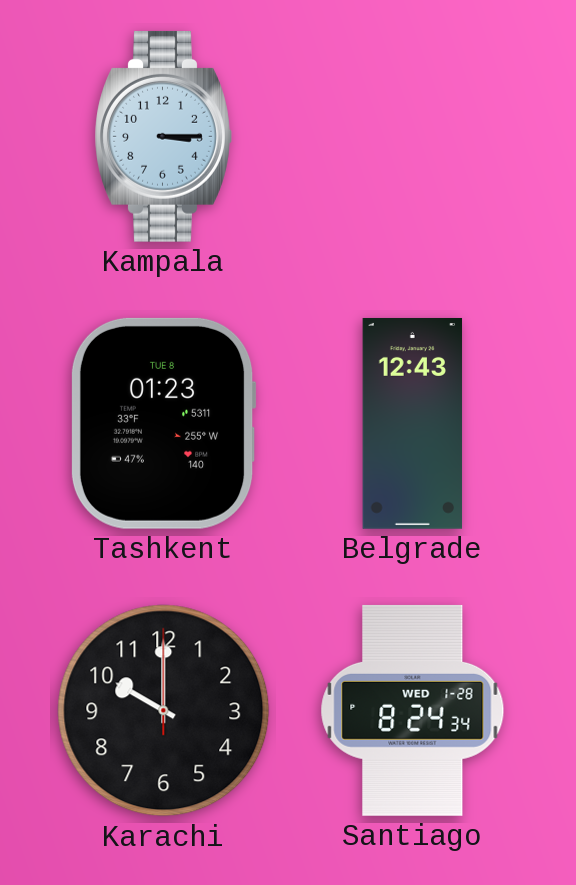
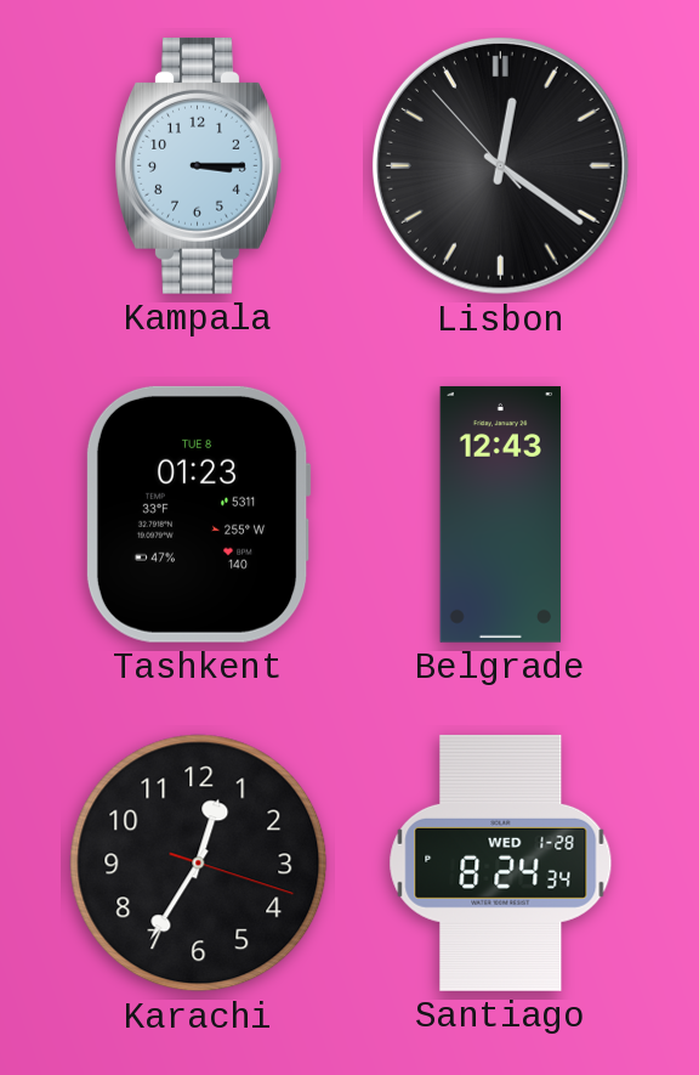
Lisbon: none -> 12:20 (500, 165)
Karachi: 10:00 -> 12:35 (199, 864)
